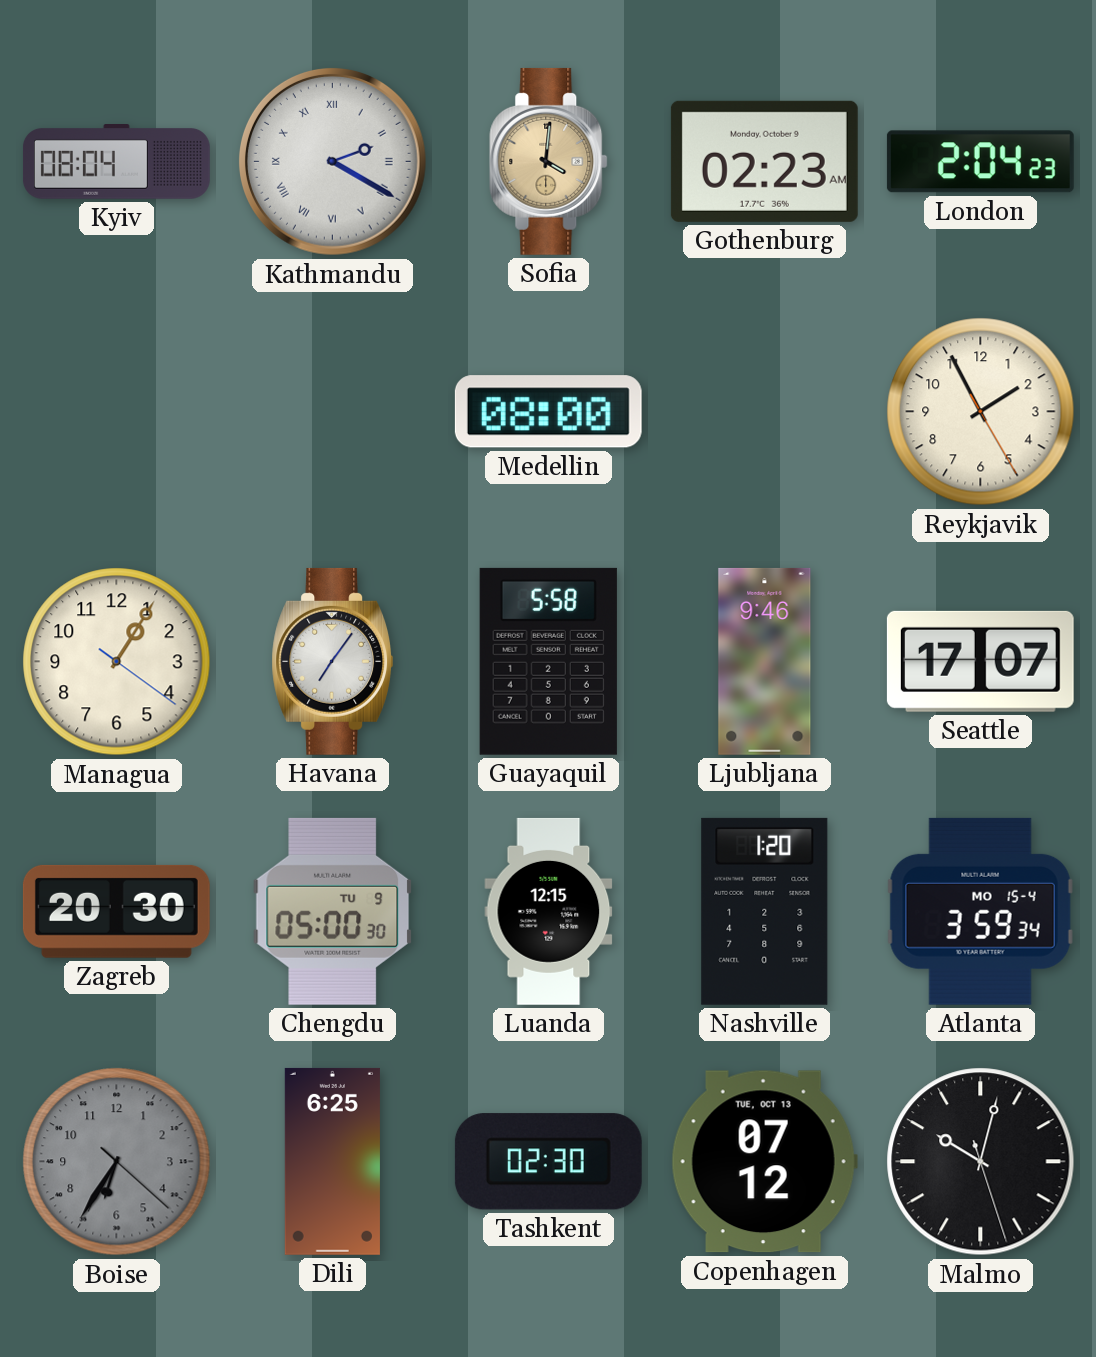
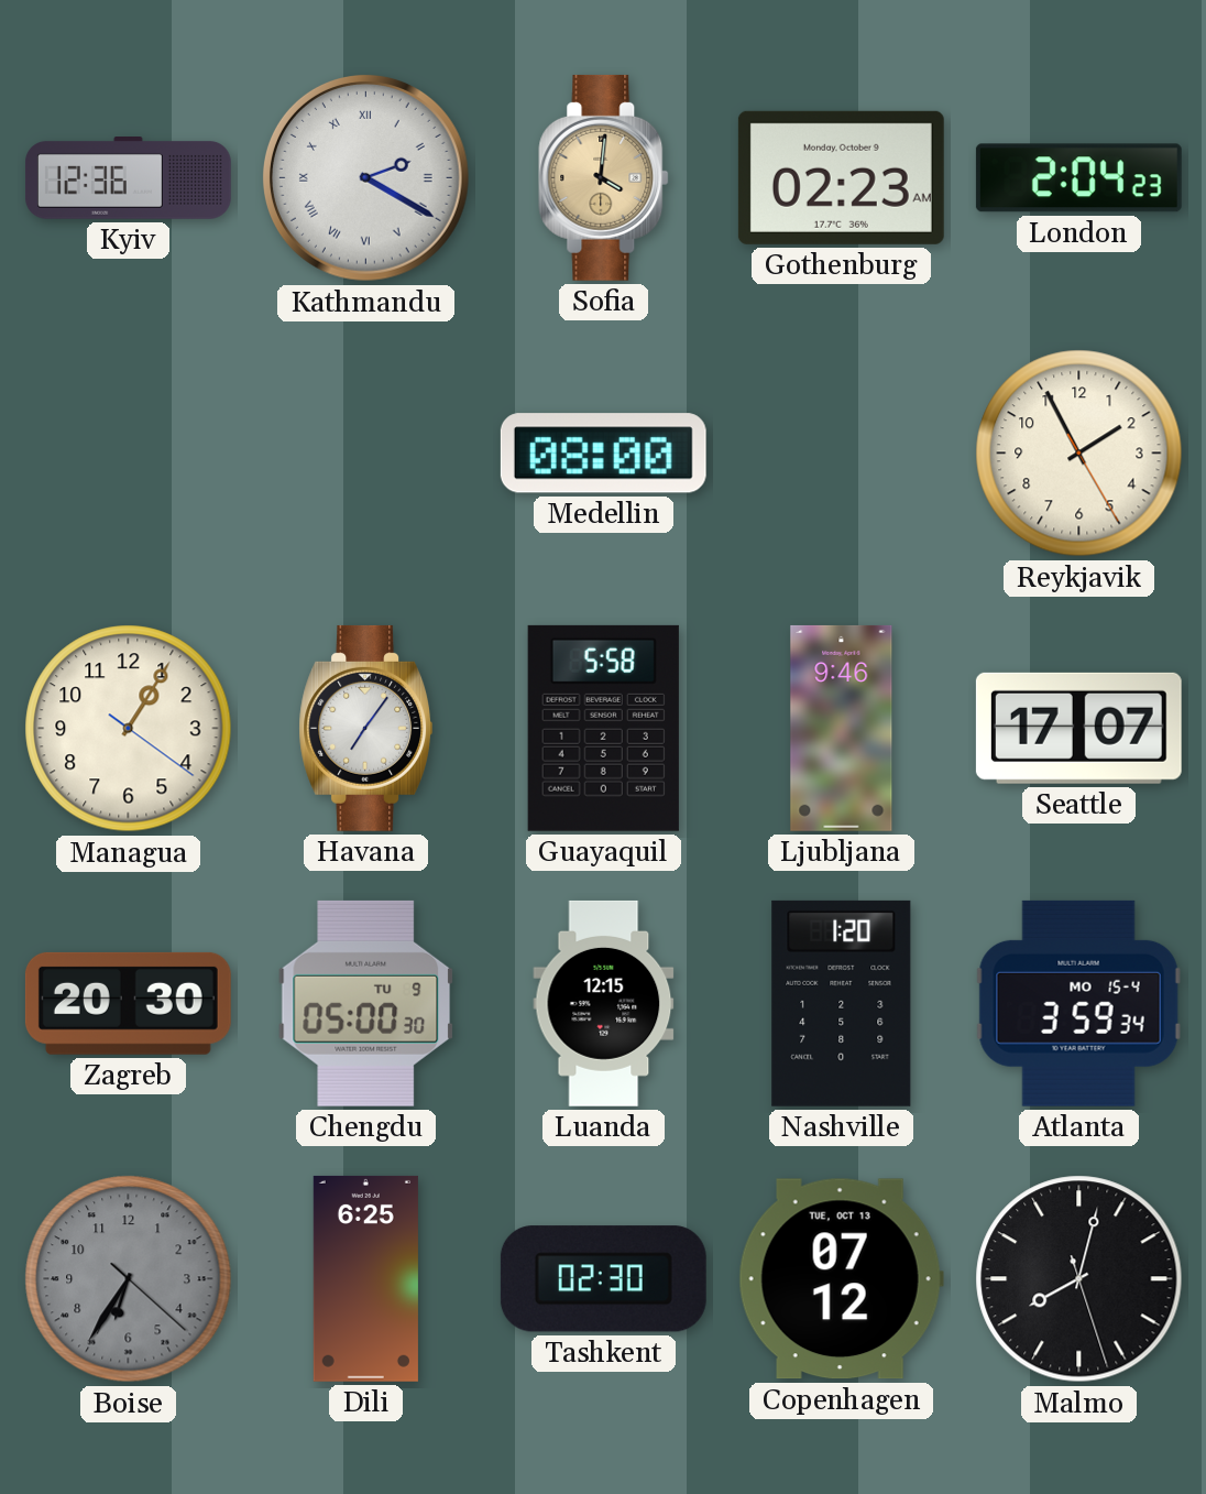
Kyiv: 08:04 -> 12:36 (128, 178)
Malmo: 10:02 -> 8:02 (1079, 1279)
